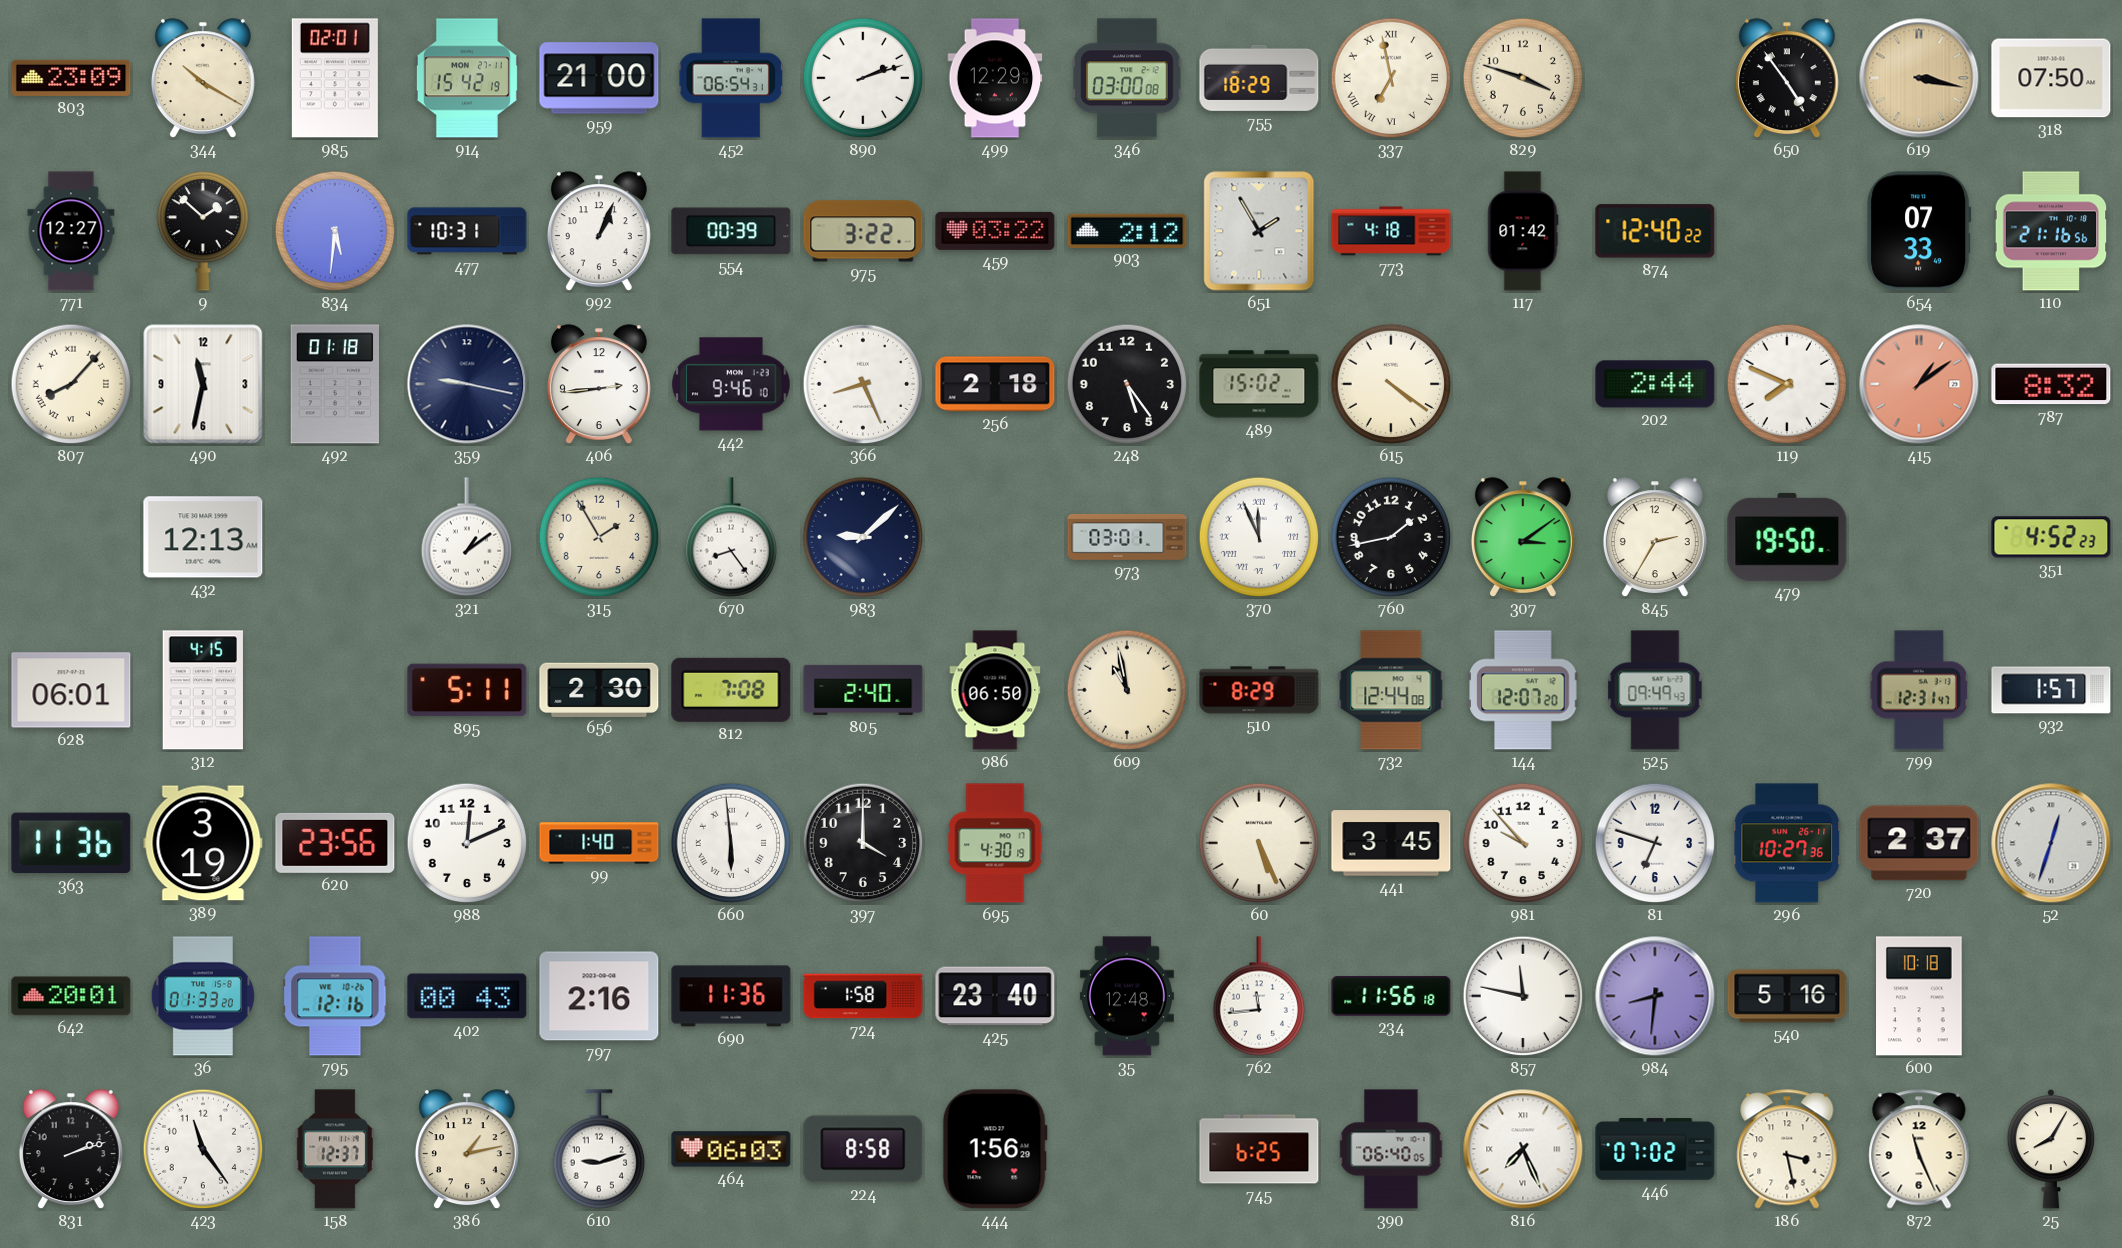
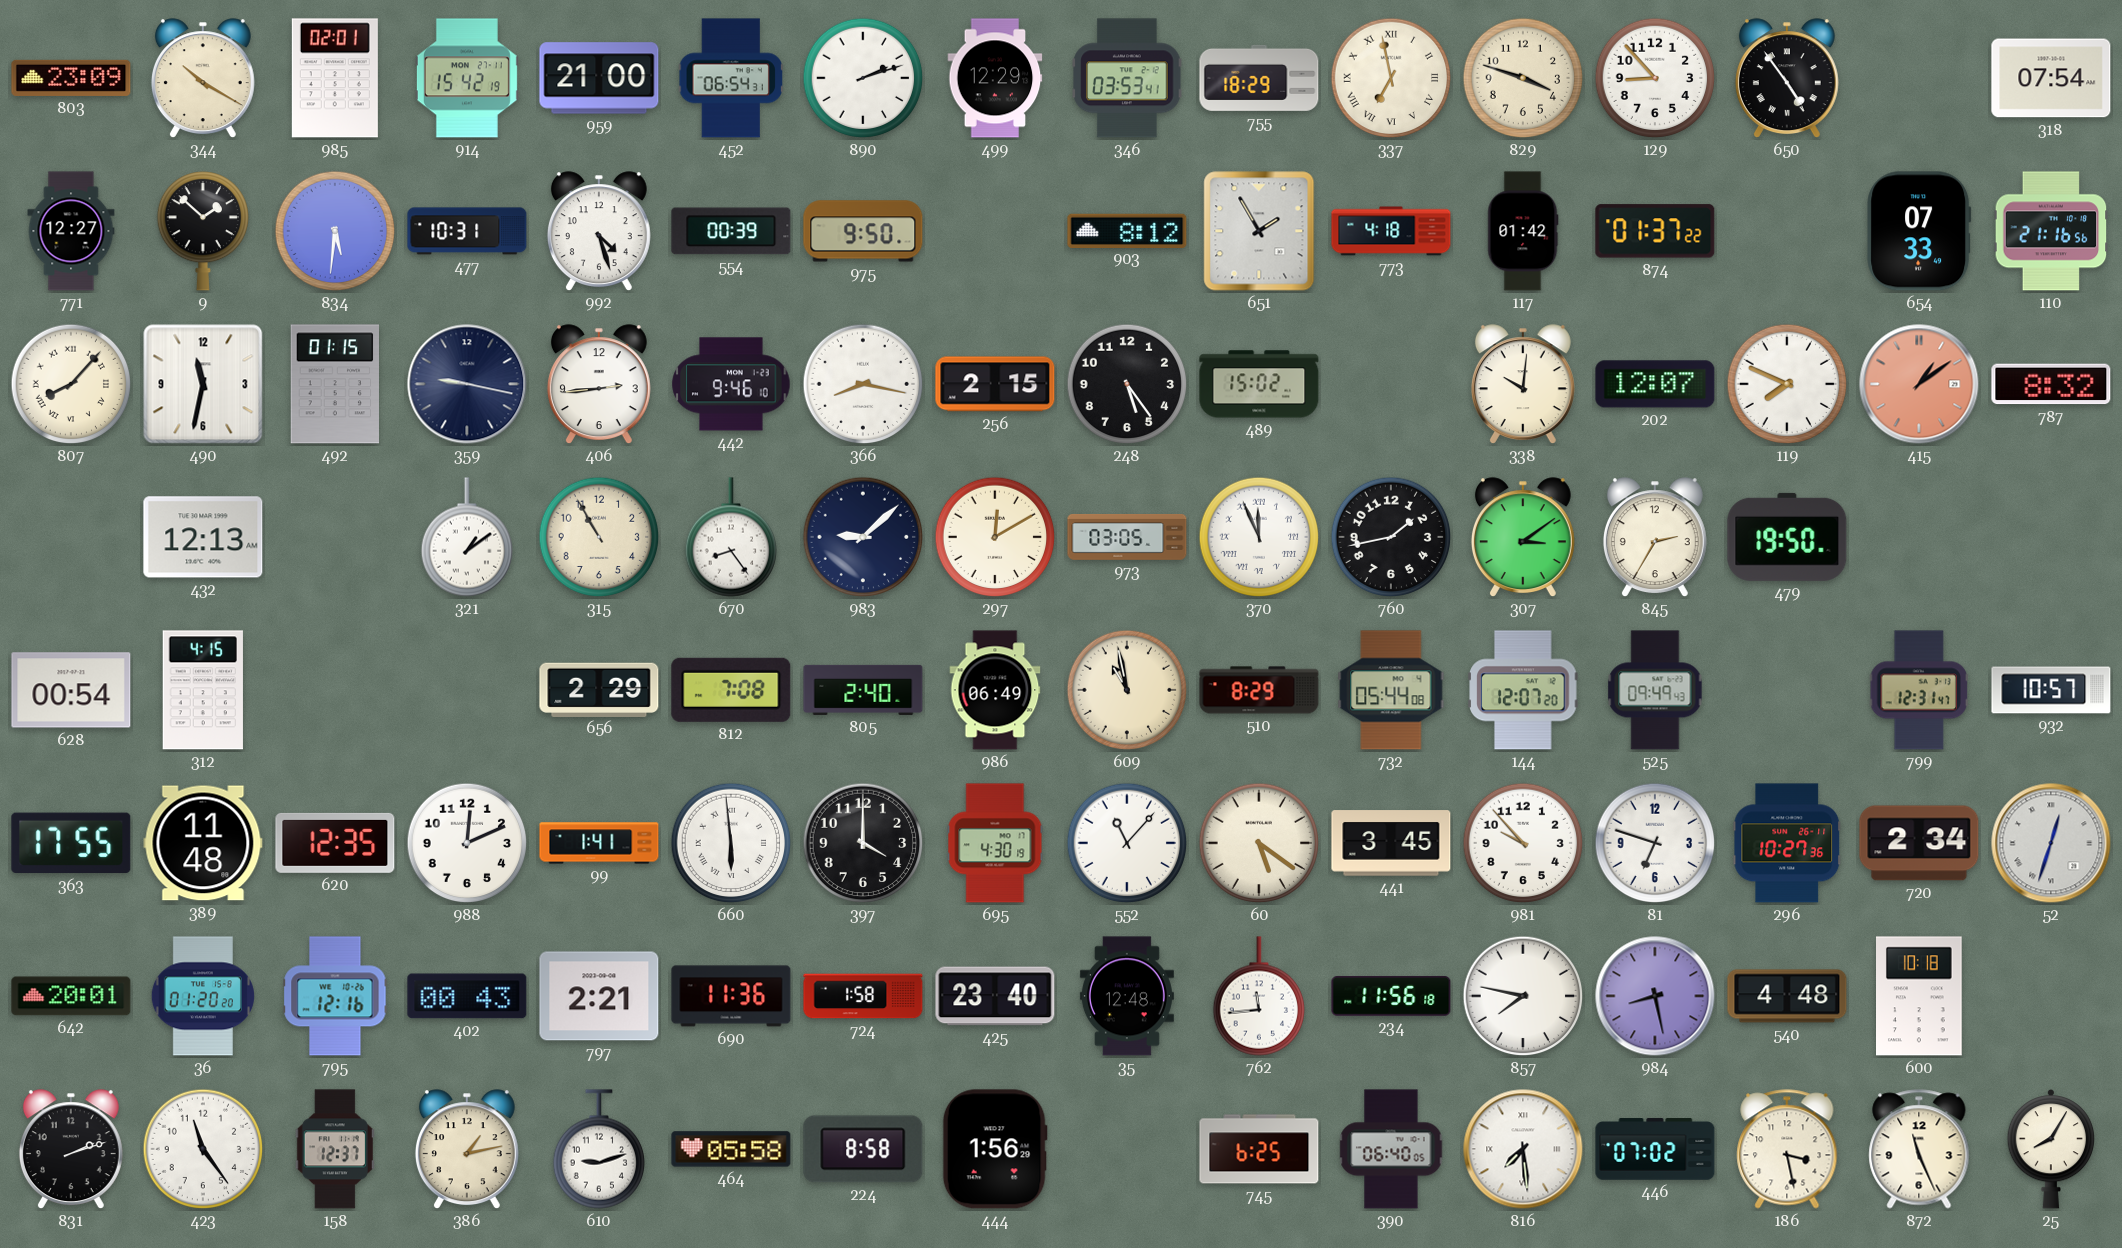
346: 03:00 -> 03:53 (1127, 78)
129: none -> 8:53 (1655, 78)
619: 3:17 -> none (1919, 78)
318: 07:50 -> 07:54 (2051, 78)
992: 1:04 -> 4:27 (599, 232)
975: 3:22 -> 9:50 (863, 231)
459: 03:22 -> none (995, 231)
903: 2:12 -> 8:12 (1127, 230)
874: 12:40 -> 01:37 (1655, 231)
492: 01:18 -> 01:15 (335, 384)
366: 8:26 -> 8:17 (863, 384)
256: 2:18 -> 2:15 (995, 384)
615: 4:21 -> none (1391, 384)
338: none -> 10:01 (1523, 385)
202: 2:44 -> 12:07 (1655, 384)
315: 1:55 -> 10:55 (599, 537)
297: none -> 12:10 (995, 537)
973: 03:01 -> 03:05 (1127, 537)
351: 4:52 -> none (2051, 537)
628: 06:01 -> 00:54 (71, 690)
895: 5:11 -> none (467, 690)
656: 2:30 -> 2:29 (599, 689)
986: 06:50 -> 06:49 (995, 690)
732: 12:44 -> 05:44 (1391, 690)
932: 1:57 -> 10:57 (2051, 690)
363: 11:36 -> 17:55 (71, 843)
389: 3:19 -> 11:48 (203, 843)
620: 23:56 -> 12:35 (335, 843)
99: 1:40 -> 1:41 (599, 843)
552: none -> 11:07 (1127, 843)
60: 5:26 -> 5:21 (1259, 843)
720: 2:37 -> 2:34 (1919, 843)
36: 01:33 -> 01:20 (203, 996)
797: 2:16 -> 2:21 (599, 996)
857: 11:47 -> 7:47 (1523, 996)
984: 8:31 -> 8:28 (1655, 996)
540: 5:16 -> 4:48 (1787, 996)
464: 06:03 -> 05:58 (731, 1149)
816: 7:26 -> 7:29 (1523, 1149)
